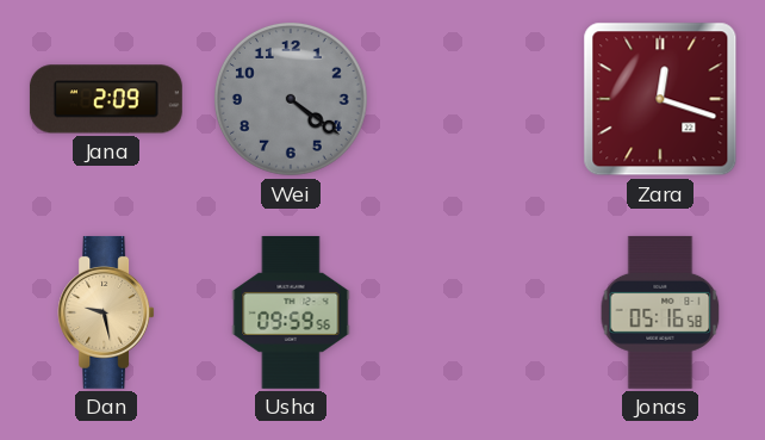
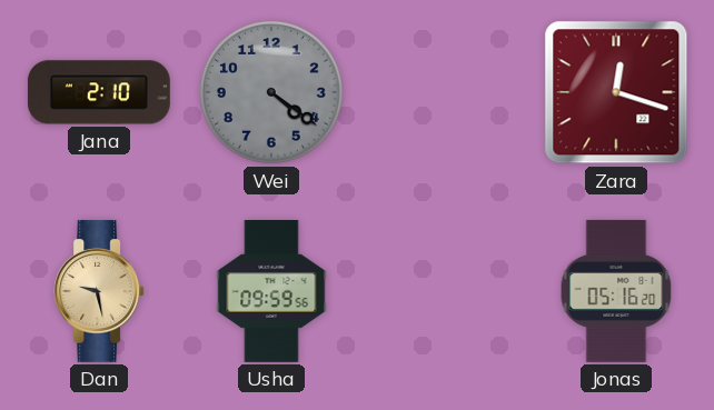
Jana: 2:09 -> 2:10 (99, 92)
Jonas: 05:16:58 -> 05:16:20 (616, 291)
